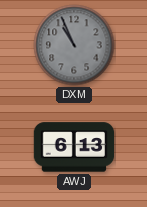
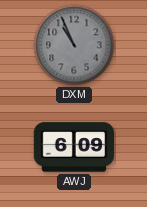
AWJ: 6:13 -> 6:09 (74, 147)
